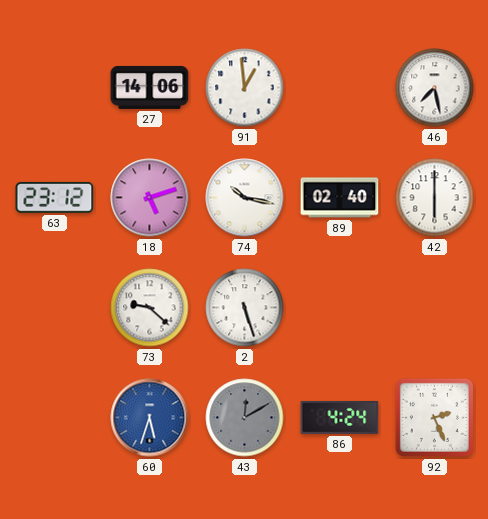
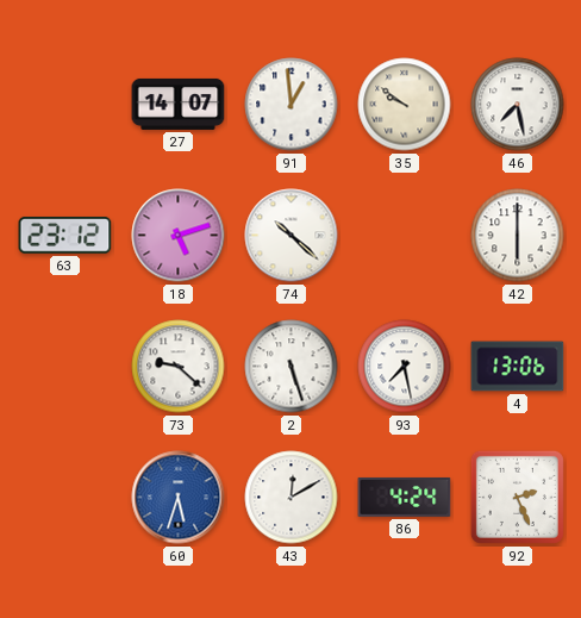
27: 14:06 -> 14:07 (179, 104)
35: none -> 9:51 (405, 105)
74: 10:17 -> 10:22 (292, 236)
89: 02:40 -> none (340, 198)
93: none -> 7:28 (405, 367)
4: none -> 13:06 (518, 367)
43 dial: grey -> white (292, 498)
